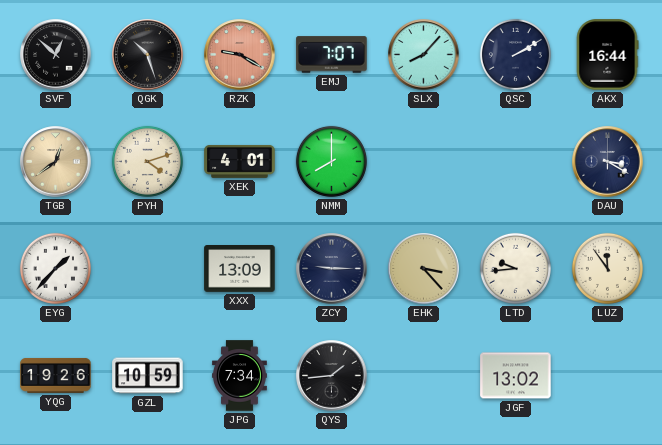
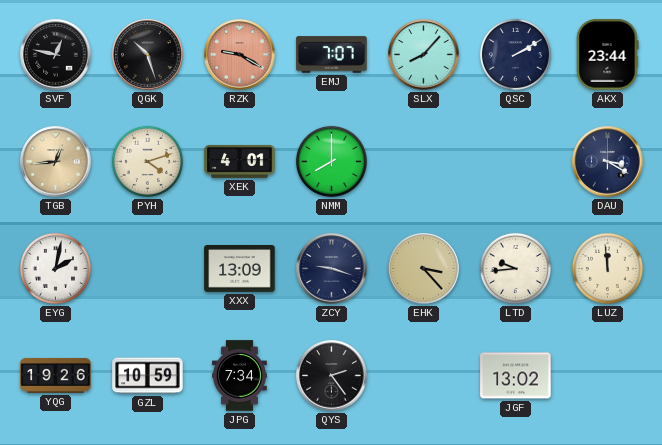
SVF: 12:52 -> 12:47 (56, 55)
AKX: 16:44 -> 23:44 (607, 55)
TGB: 12:39 -> 12:44 (56, 162)
EYG: 1:37 -> 2:02 (55, 268)
ZCY: 9:15 -> 9:18 (332, 269)
LUZ: 11:54 -> 11:59 (607, 268)
QYS: 1:44 -> 2:24 (332, 376)
